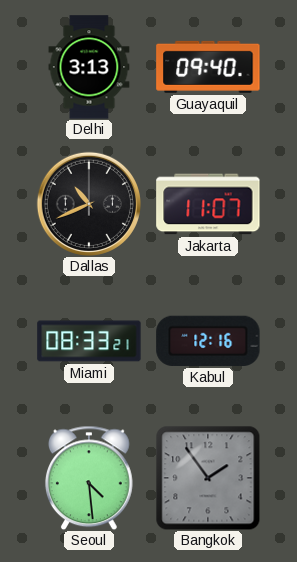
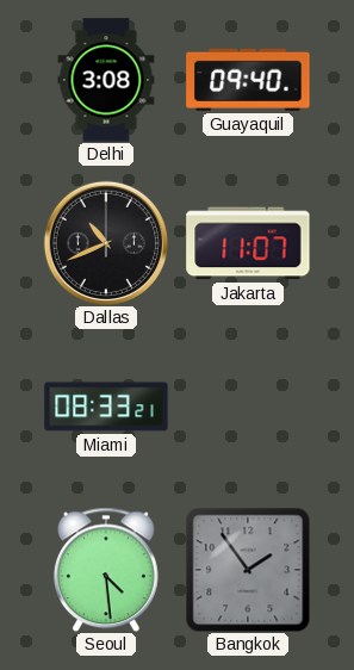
Delhi: 3:13 -> 3:08 (106, 80)
Kabul: 12:16 -> none (208, 341)
